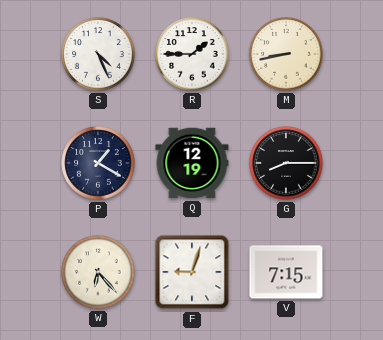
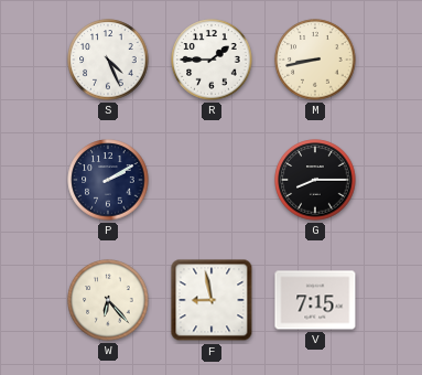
P: 1:20 -> 2:10 (108, 180)
Q: 12:19 -> none (192, 163)
F: 9:03 -> 8:58 (212, 300)
